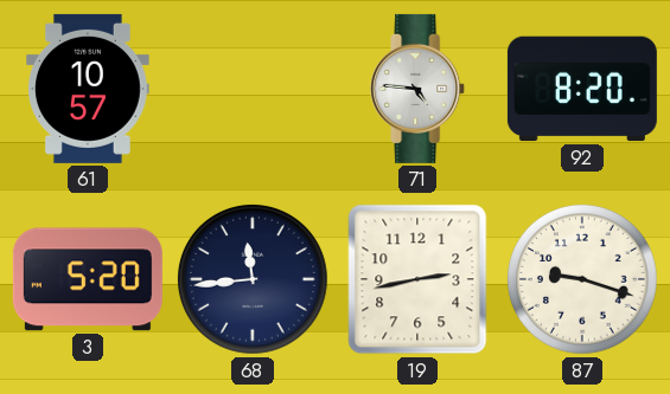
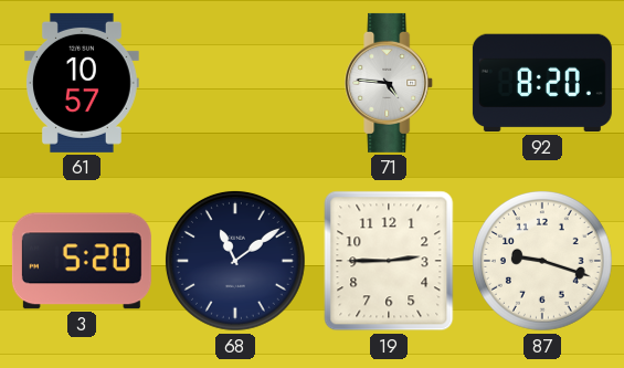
68: 11:44 -> 11:09 (236, 262)
19: 2:43 -> 2:45 (389, 261)
